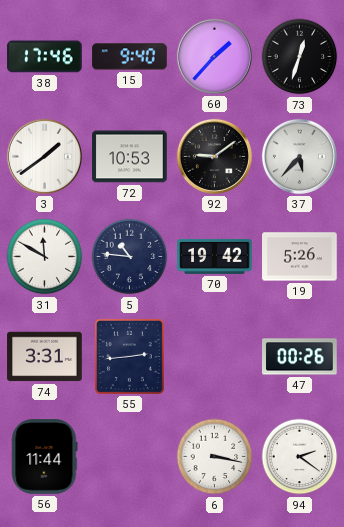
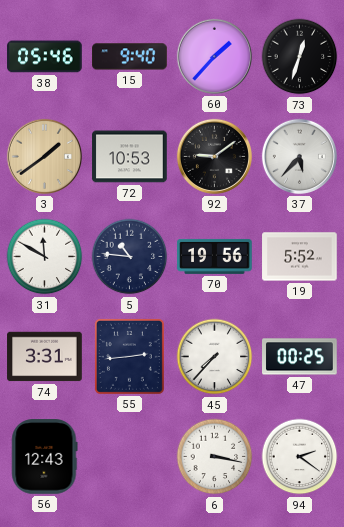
38: 17:46 -> 05:46 (45, 57)
3 dial: white -> champagne (44, 156)
70: 19:42 -> 19:56 (215, 256)
19: 5:26 -> 5:52 (300, 257)
45: none -> 7:37 (215, 357)
47: 00:26 -> 00:25 (300, 357)
56: 11:44 -> 12:43 (45, 457)
